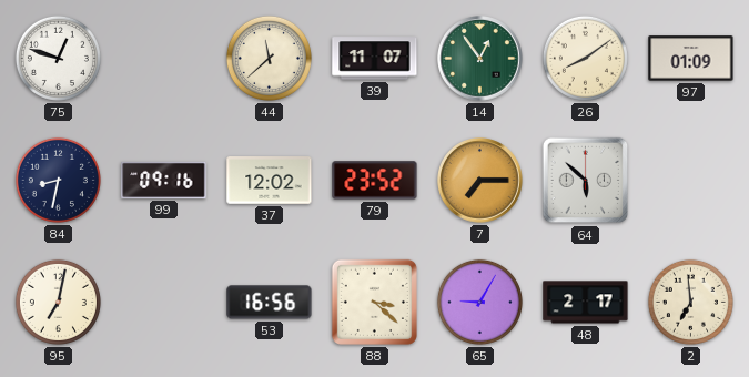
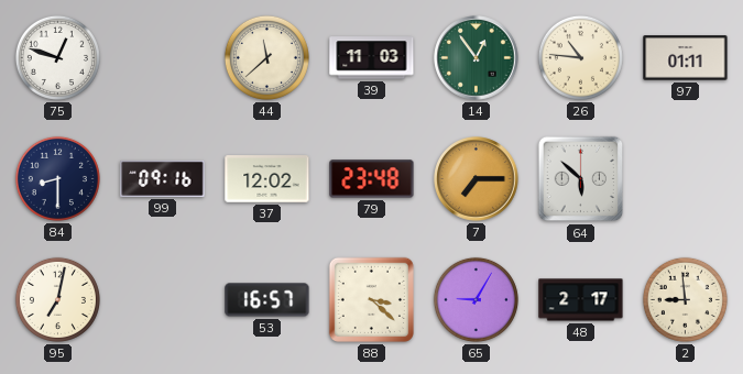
39: 11:07 -> 11:03 (372, 58)
26: 8:09 -> 10:46 (580, 57)
97: 01:09 -> 01:11 (686, 58)
84: 8:32 -> 8:30 (57, 178)
79: 23:52 -> 23:48 (372, 179)
53: 16:56 -> 16:57 (267, 300)
2: 6:59 -> 8:59 (685, 299)
